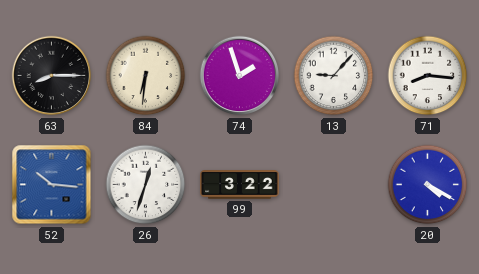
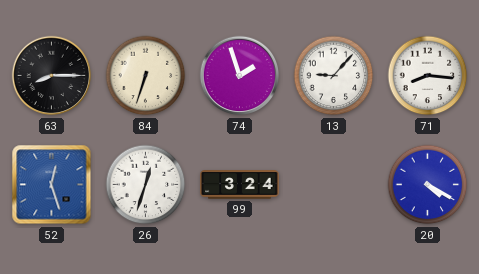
84: 6:31 -> 6:33 (146, 76)
52: 10:16 -> 12:27 (52, 185)
99: 3:22 -> 3:24 (240, 185)
